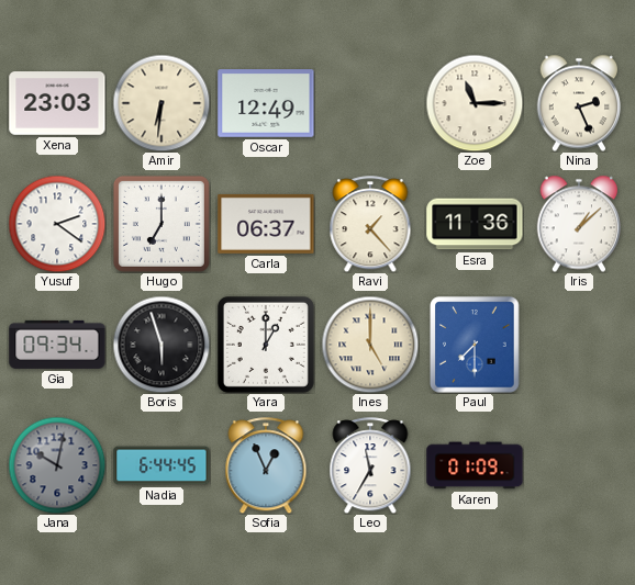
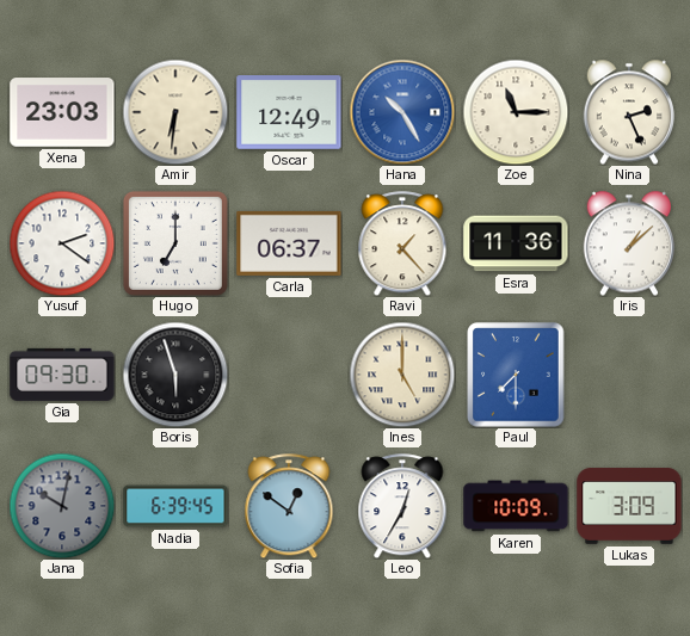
Hana: none -> 10:25 (402, 112)
Gia: 09:34 -> 09:30 (62, 375)
Yara: 1:00 -> none (266, 345)
Nadia: 6:44 -> 6:39 (175, 506)
Sofia: 12:56 -> 12:51 (289, 506)
Leo: 11:35 -> 12:35 (402, 506)
Karen: 01:09 -> 10:09 (516, 506)
Lukas: none -> 3:09 (629, 506)
